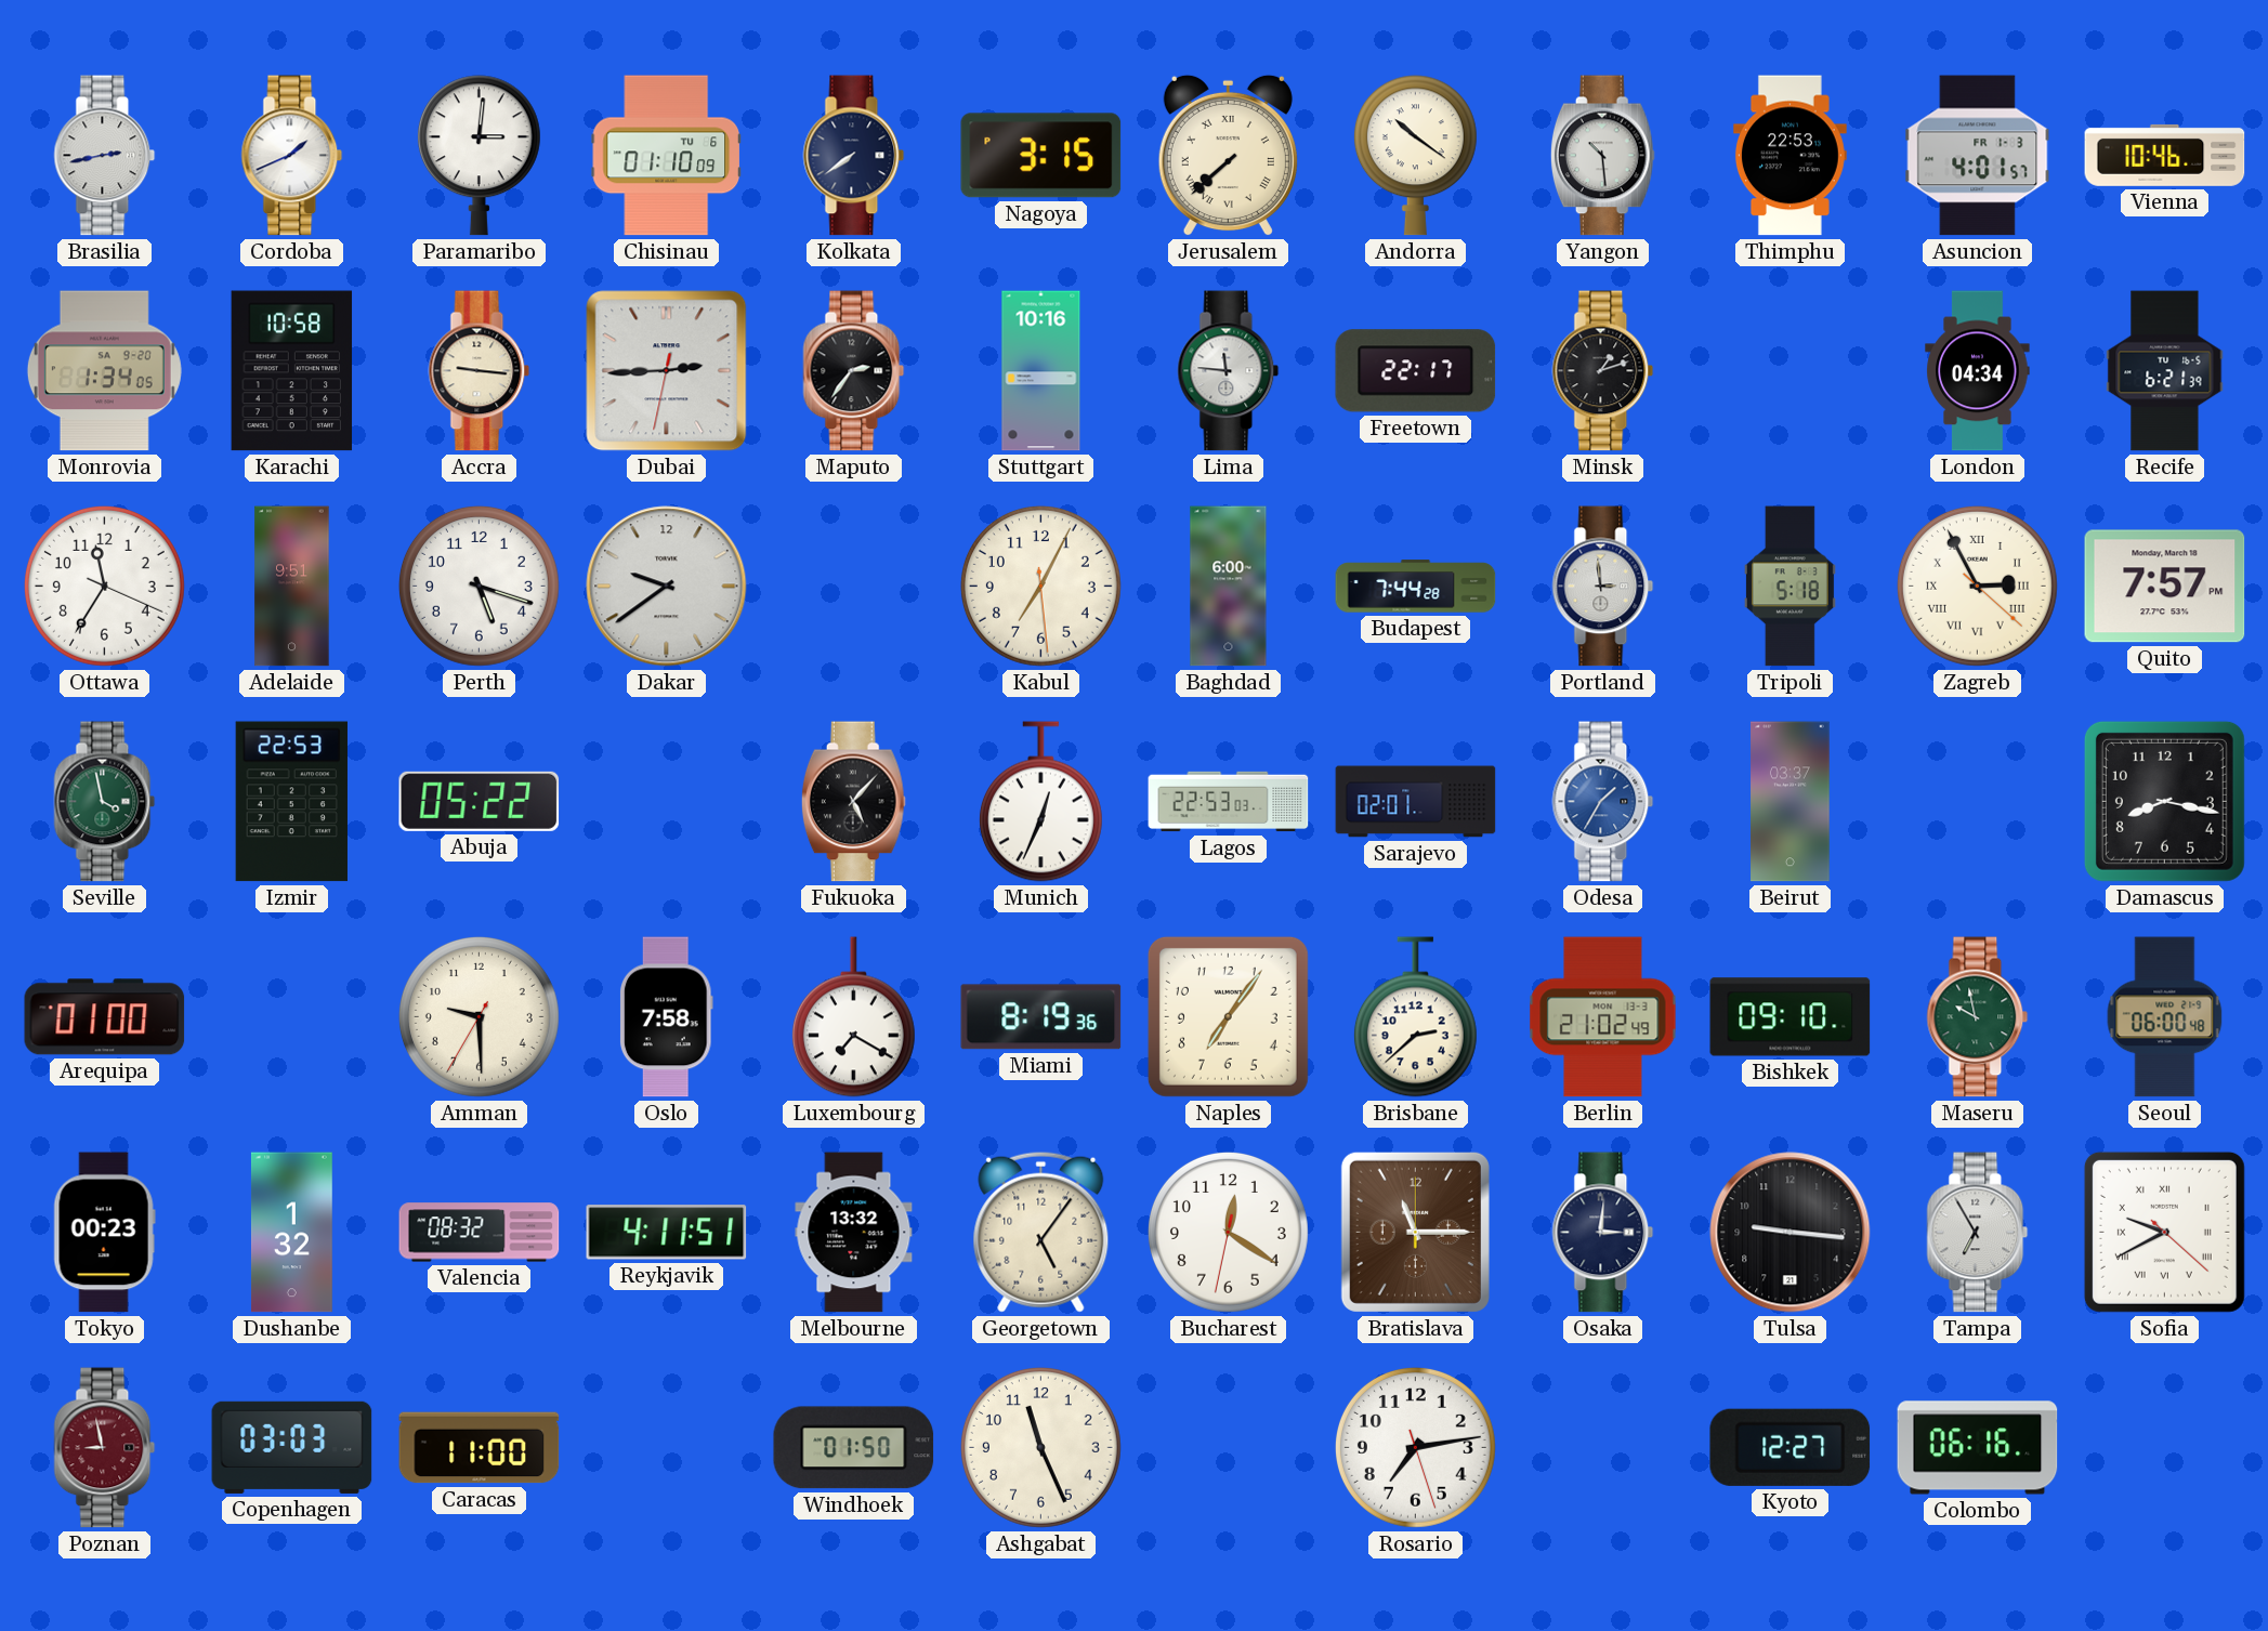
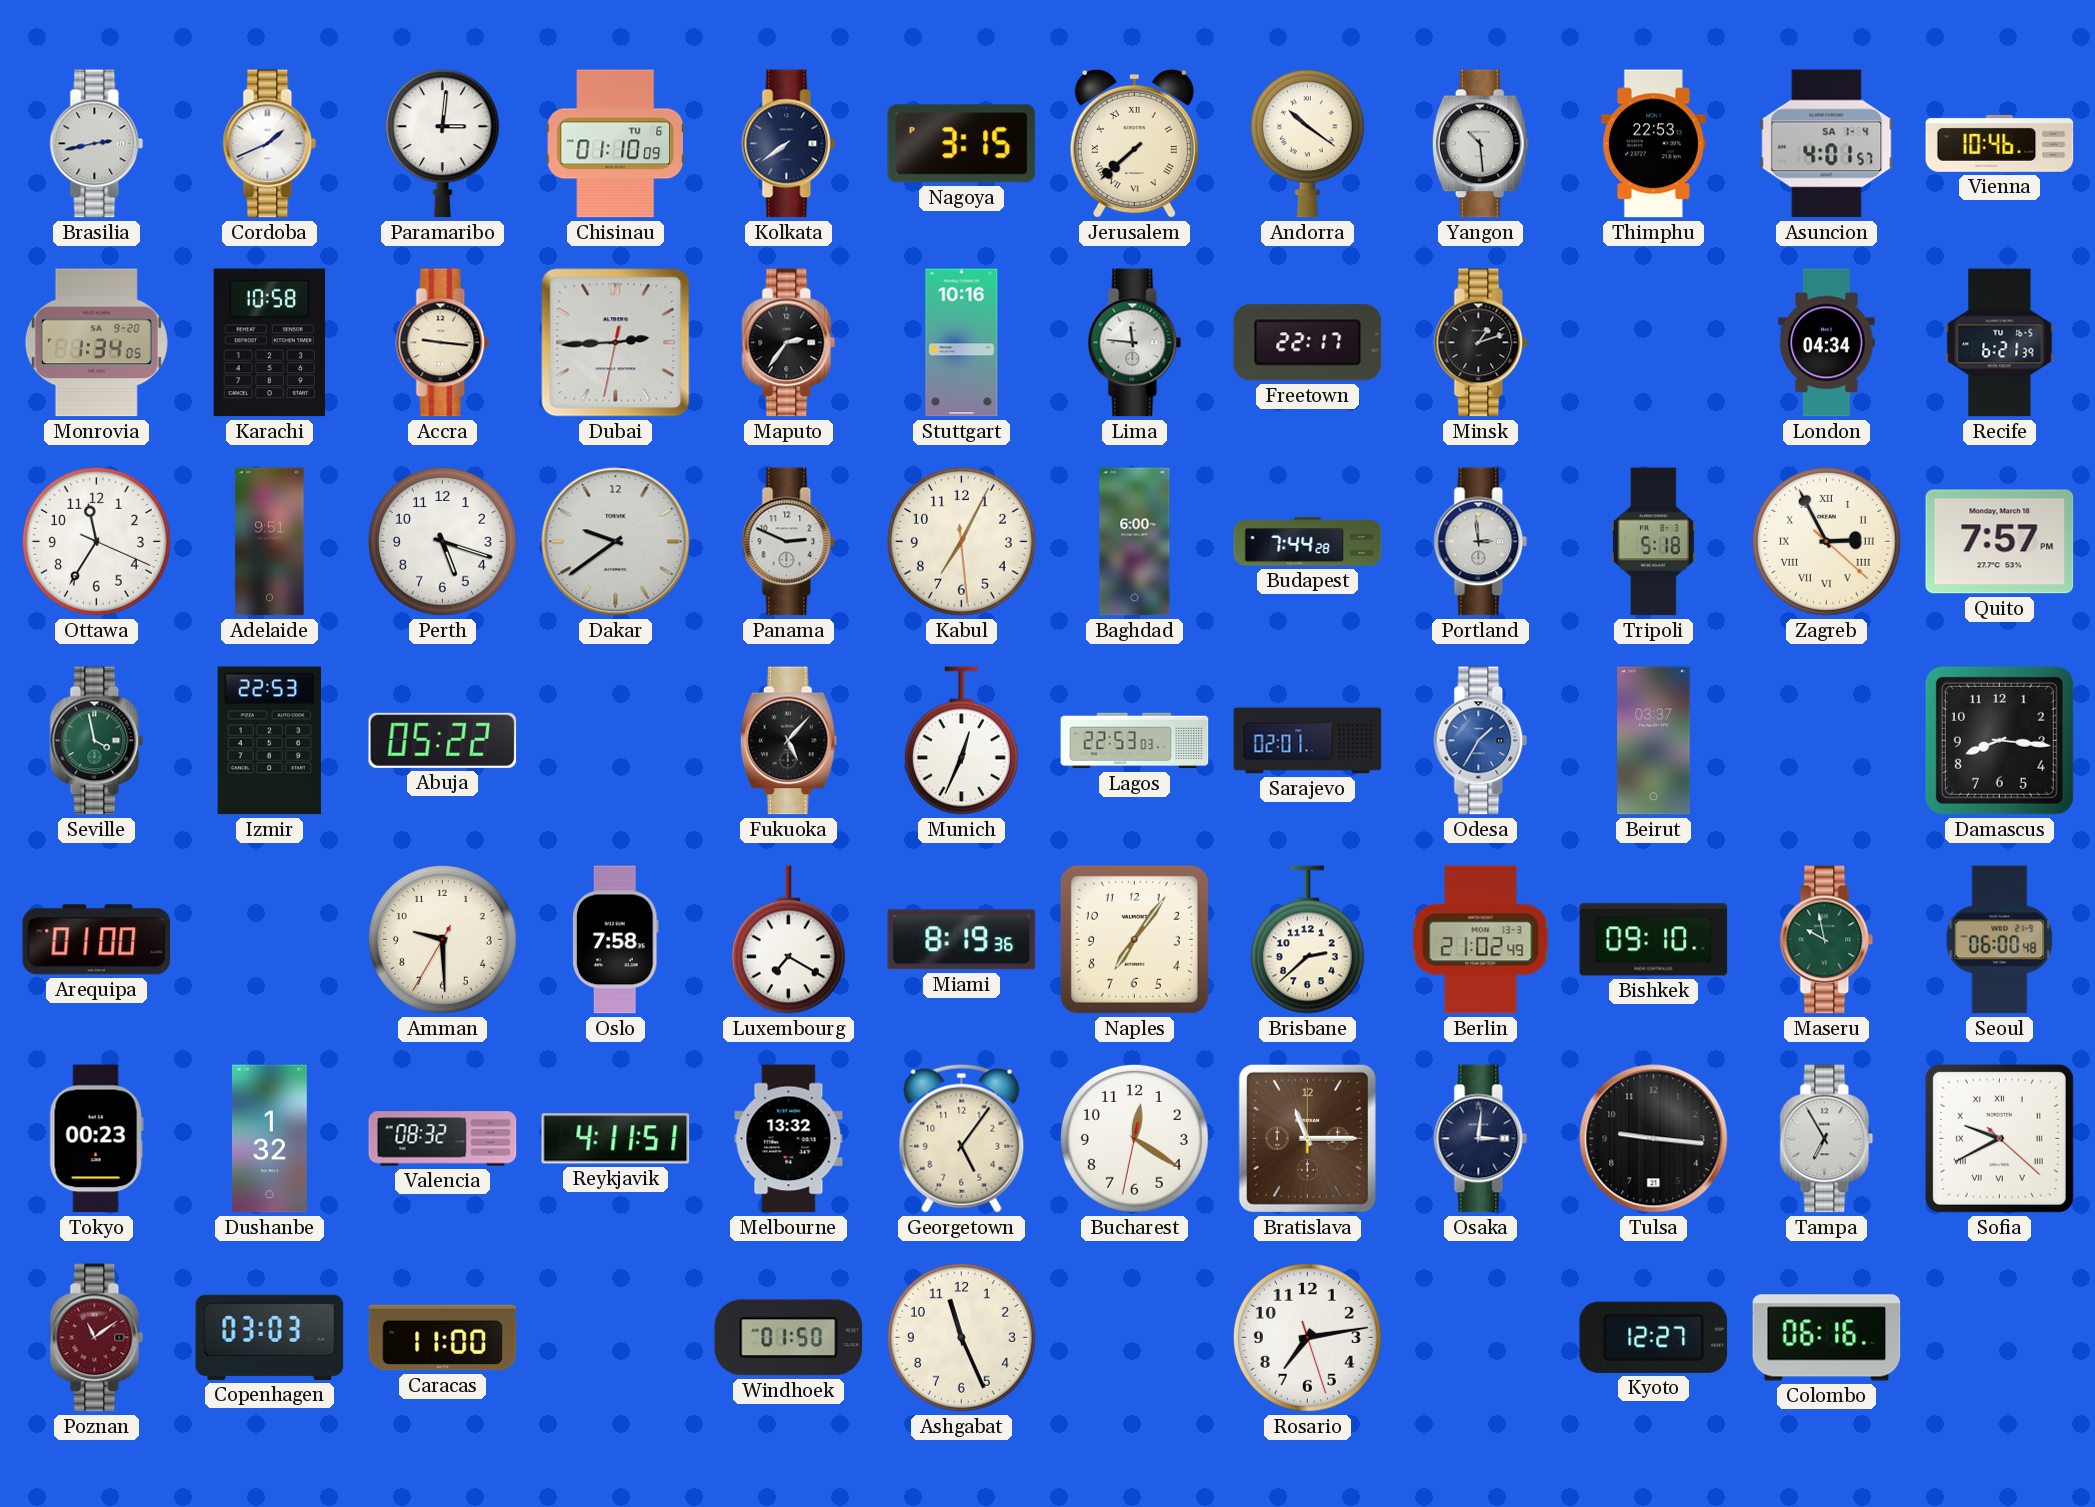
Asuncion date: FR 1-3 -> SA 1-4 (1827, 144)
Panama: none -> 2:49 (789, 542)
Damascus: 8:17 -> 8:16 (1999, 740)
Poznan: 8:58 -> 11:09 (97, 1338)
